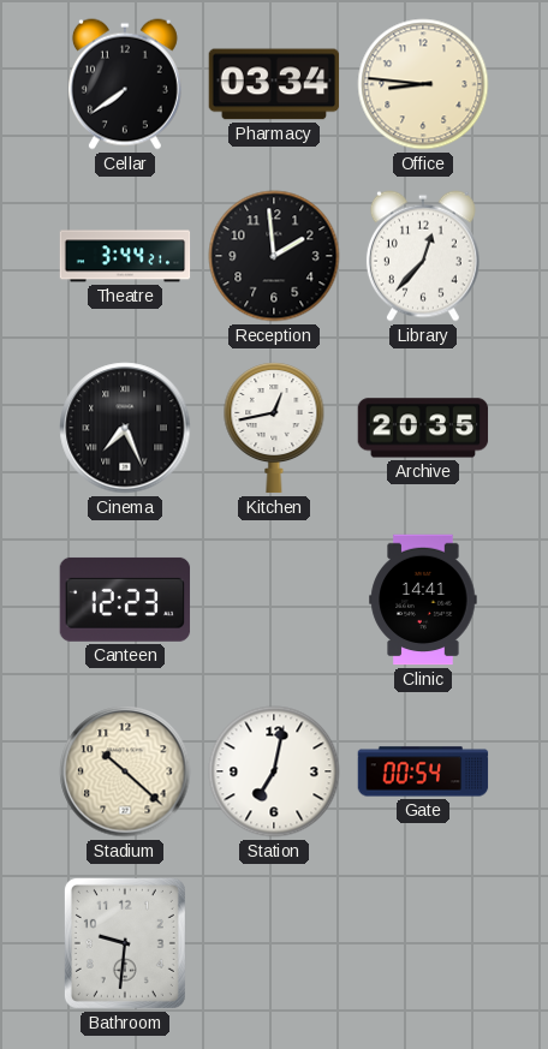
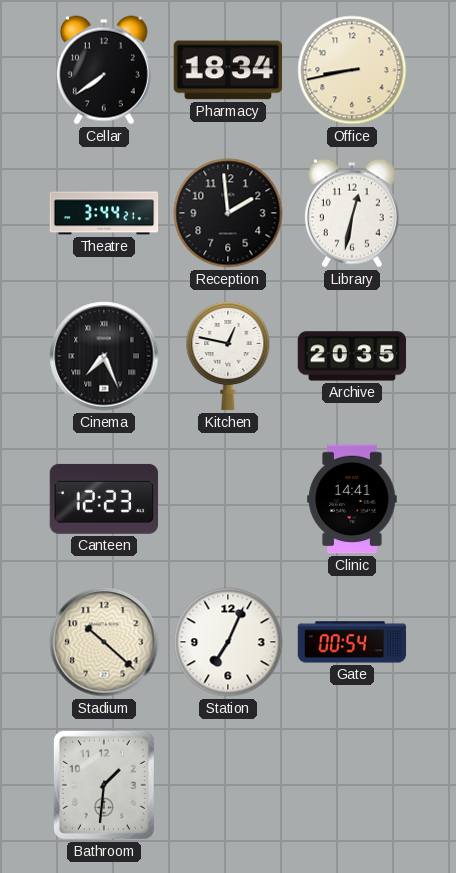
Pharmacy: 03:34 -> 18:34 (228, 70)
Office: 8:46 -> 8:43 (352, 70)
Library: 12:37 -> 12:32 (352, 213)
Kitchen: 12:43 -> 12:47 (228, 357)
Station: 7:02 -> 7:04 (228, 642)
Bathroom: 9:31 -> 1:31 (104, 785)
